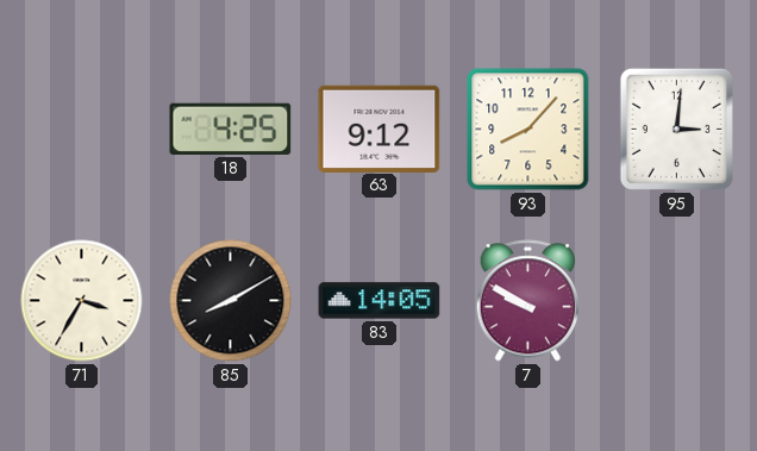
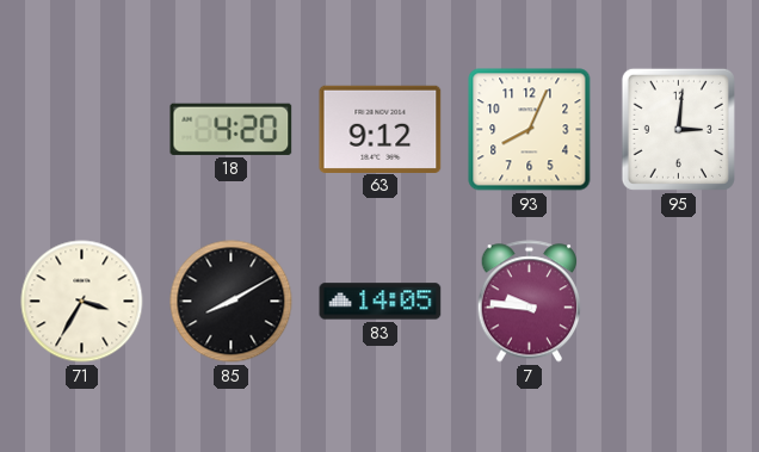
18: 4:25 -> 4:20 (232, 129)
93: 8:07 -> 8:04 (530, 130)
7: 9:50 -> 9:46 (530, 302)
